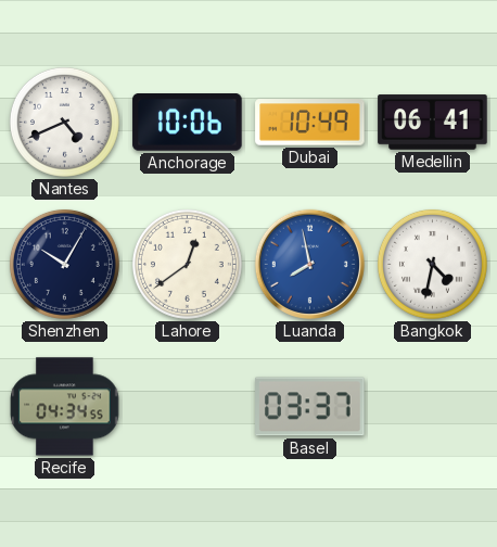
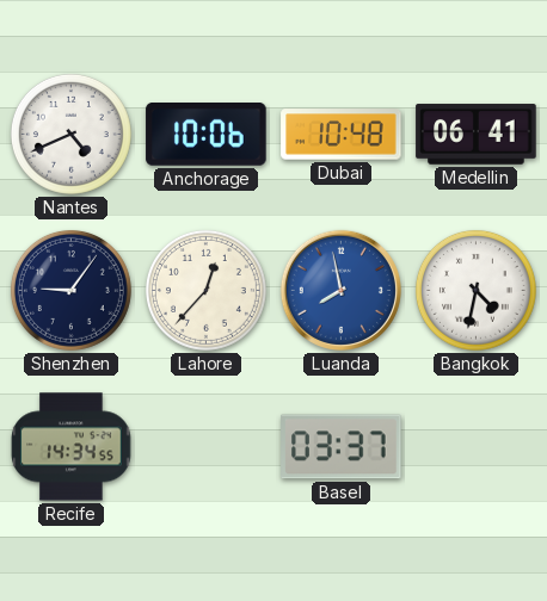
Dubai: 10:49 -> 10:48 (342, 135)
Shenzhen: 10:05 -> 9:06 (70, 290)
Lahore: 12:39 -> 12:37 (205, 290)
Recife: 04:34 -> 14:34 (72, 447)
